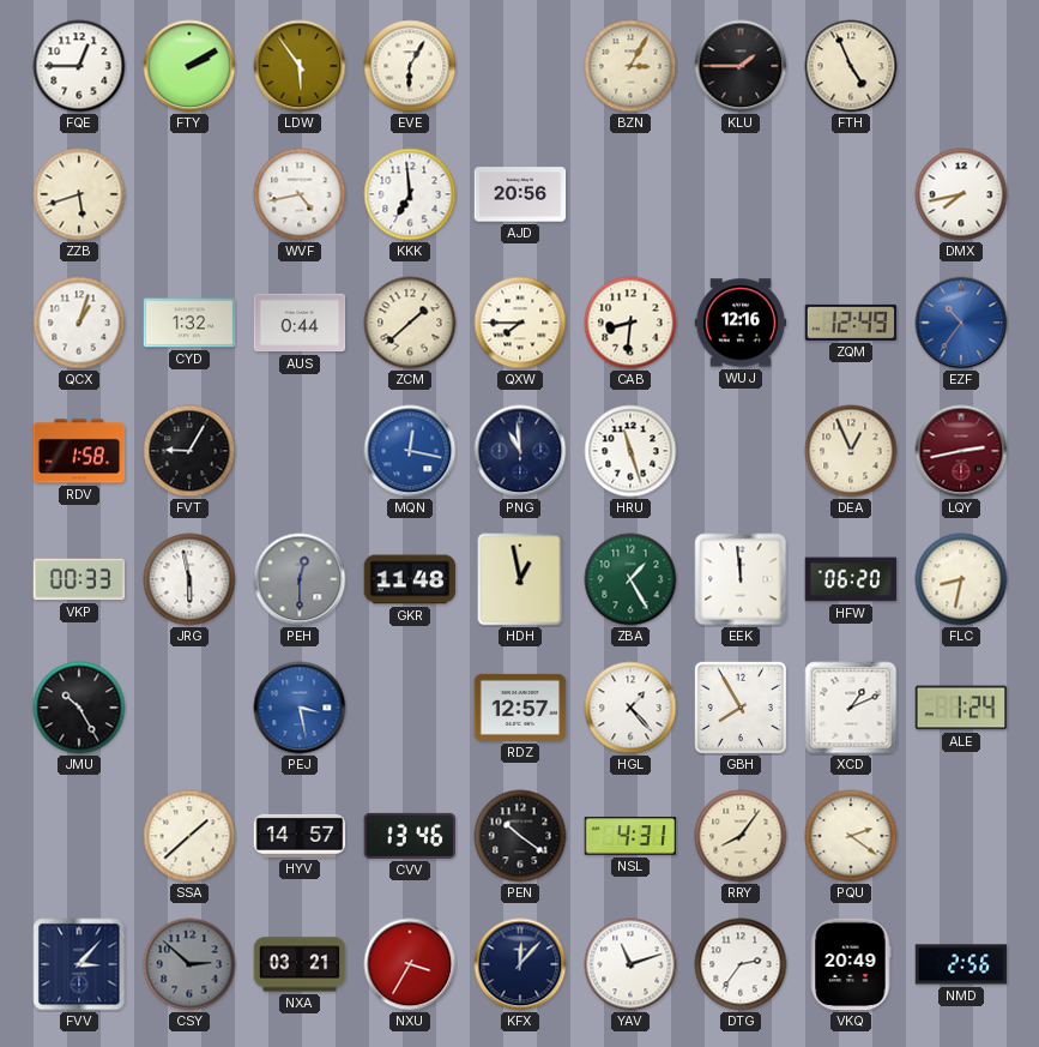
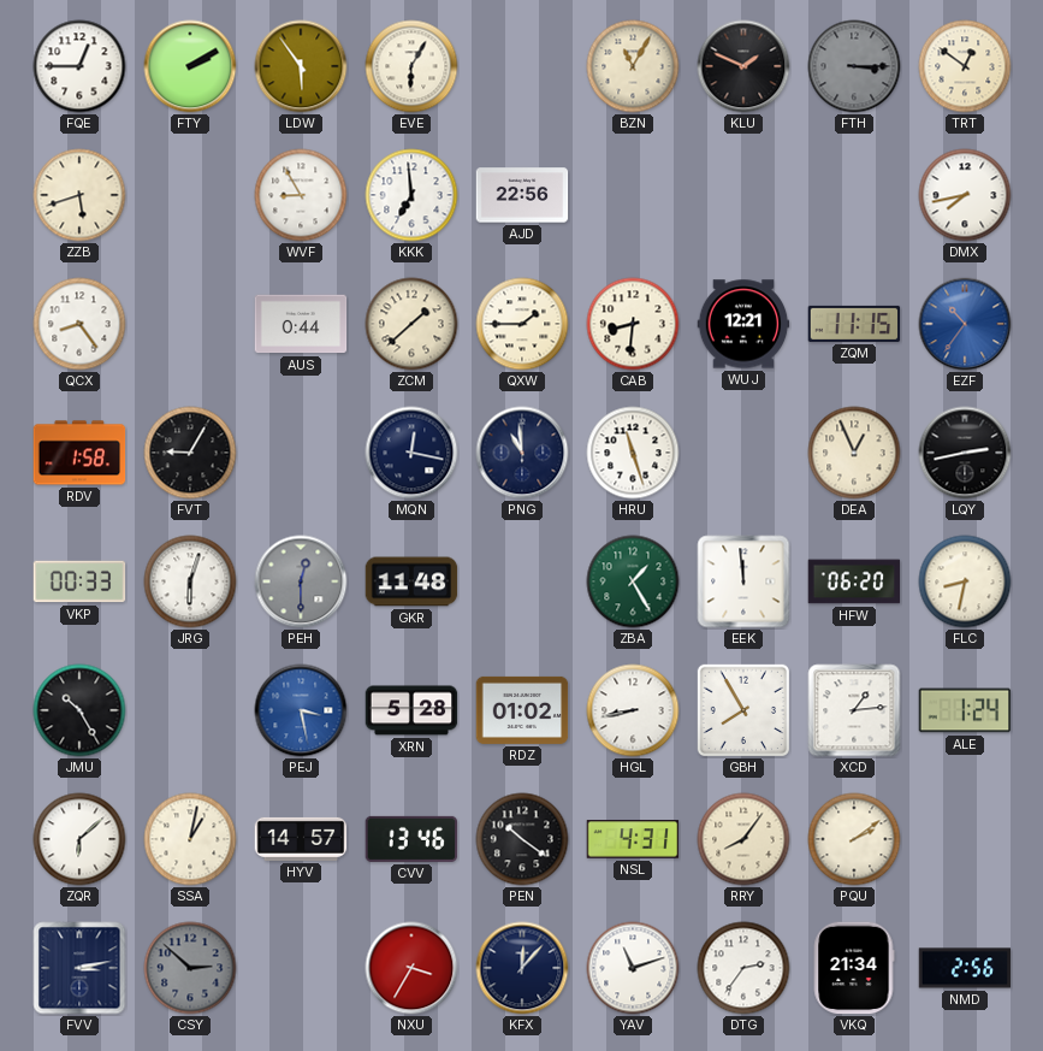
BZN: 3:05 -> 11:05 (633, 66)
KLU: 1:45 -> 1:49 (743, 66)
FTH: 4:56 -> 3:15 (854, 66)
FTH dial: cream -> grey (854, 66)
TRT: none -> 12:51 (965, 66)
WVF: 4:43 -> 8:55 (301, 195)
AJD: 20:56 -> 22:56 (522, 195)
QCX: 1:03 -> 8:24 (79, 324)
CYD: 1:32 -> none (189, 323)
QXW: 7:45 -> 1:45 (522, 324)
WUJ: 12:16 -> 12:21 (743, 324)
ZQM: 12:49 -> 11:15 (854, 324)
MQN dial: blue -> navy (411, 453)
LQY dial: burgundy -> black (965, 453)
JRG: 5:58 -> 6:03 (190, 581)
HDH: 12:58 -> none (520, 579)
XRN: none -> 5:28 (411, 710)
RDZ: 12:57 -> 01:02 (522, 710)
HGL: 1:23 -> 8:43 (633, 710)
XCD: 1:11 -> 1:14 (854, 710)
ZQR: none -> 6:08 (79, 839)
SSA: 1:38 -> 1:02 (190, 839)
PQU: 2:21 -> 2:09 (854, 839)
FVV: 3:07 -> 3:13 (79, 968)
NXA: 03:21 -> none (300, 964)
VKQ: 20:49 -> 21:34 (854, 968)
